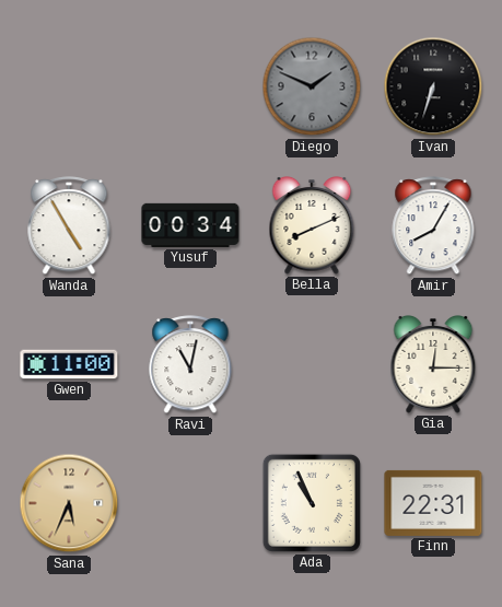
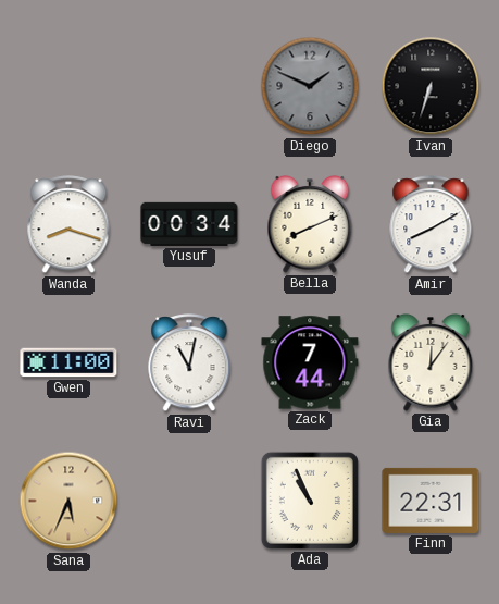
Wanda: 4:55 -> 8:18 (68, 225)
Amir: 8:05 -> 8:10 (431, 225)
Zack: none -> 7:44 (310, 362)
Gia: 12:15 -> 12:06 (431, 363)
